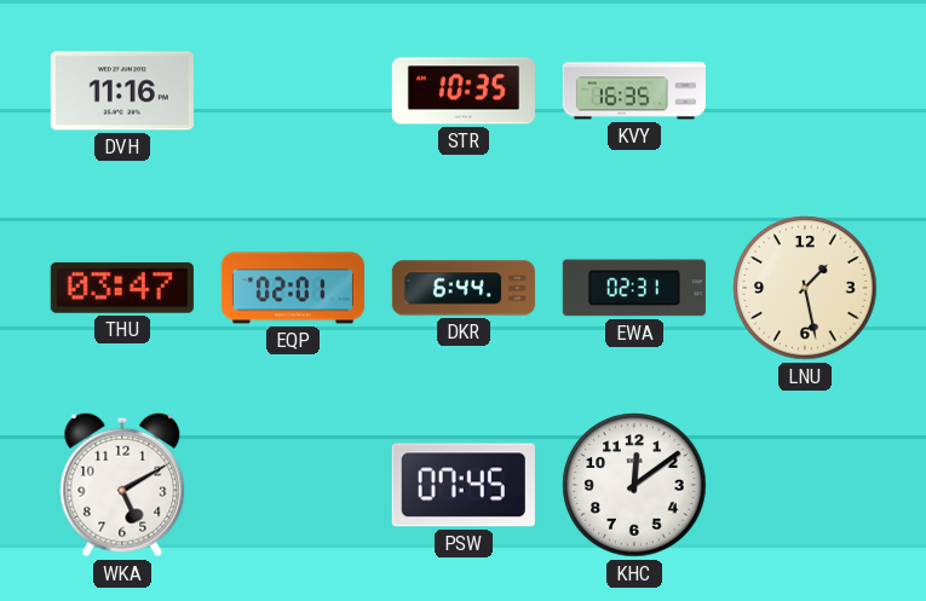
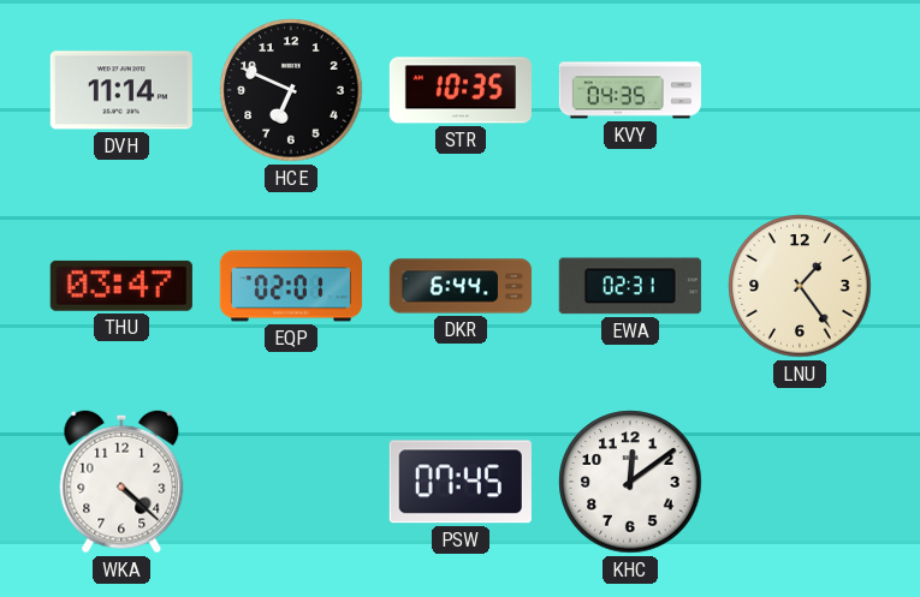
DVH: 11:16 -> 11:14 (121, 90)
HCE: none -> 6:49 (291, 90)
KVY: 16:35 -> 04:35 (630, 90)
LNU: 1:28 -> 1:24 (800, 286)
WKA: 5:10 -> 4:22 (121, 482)
